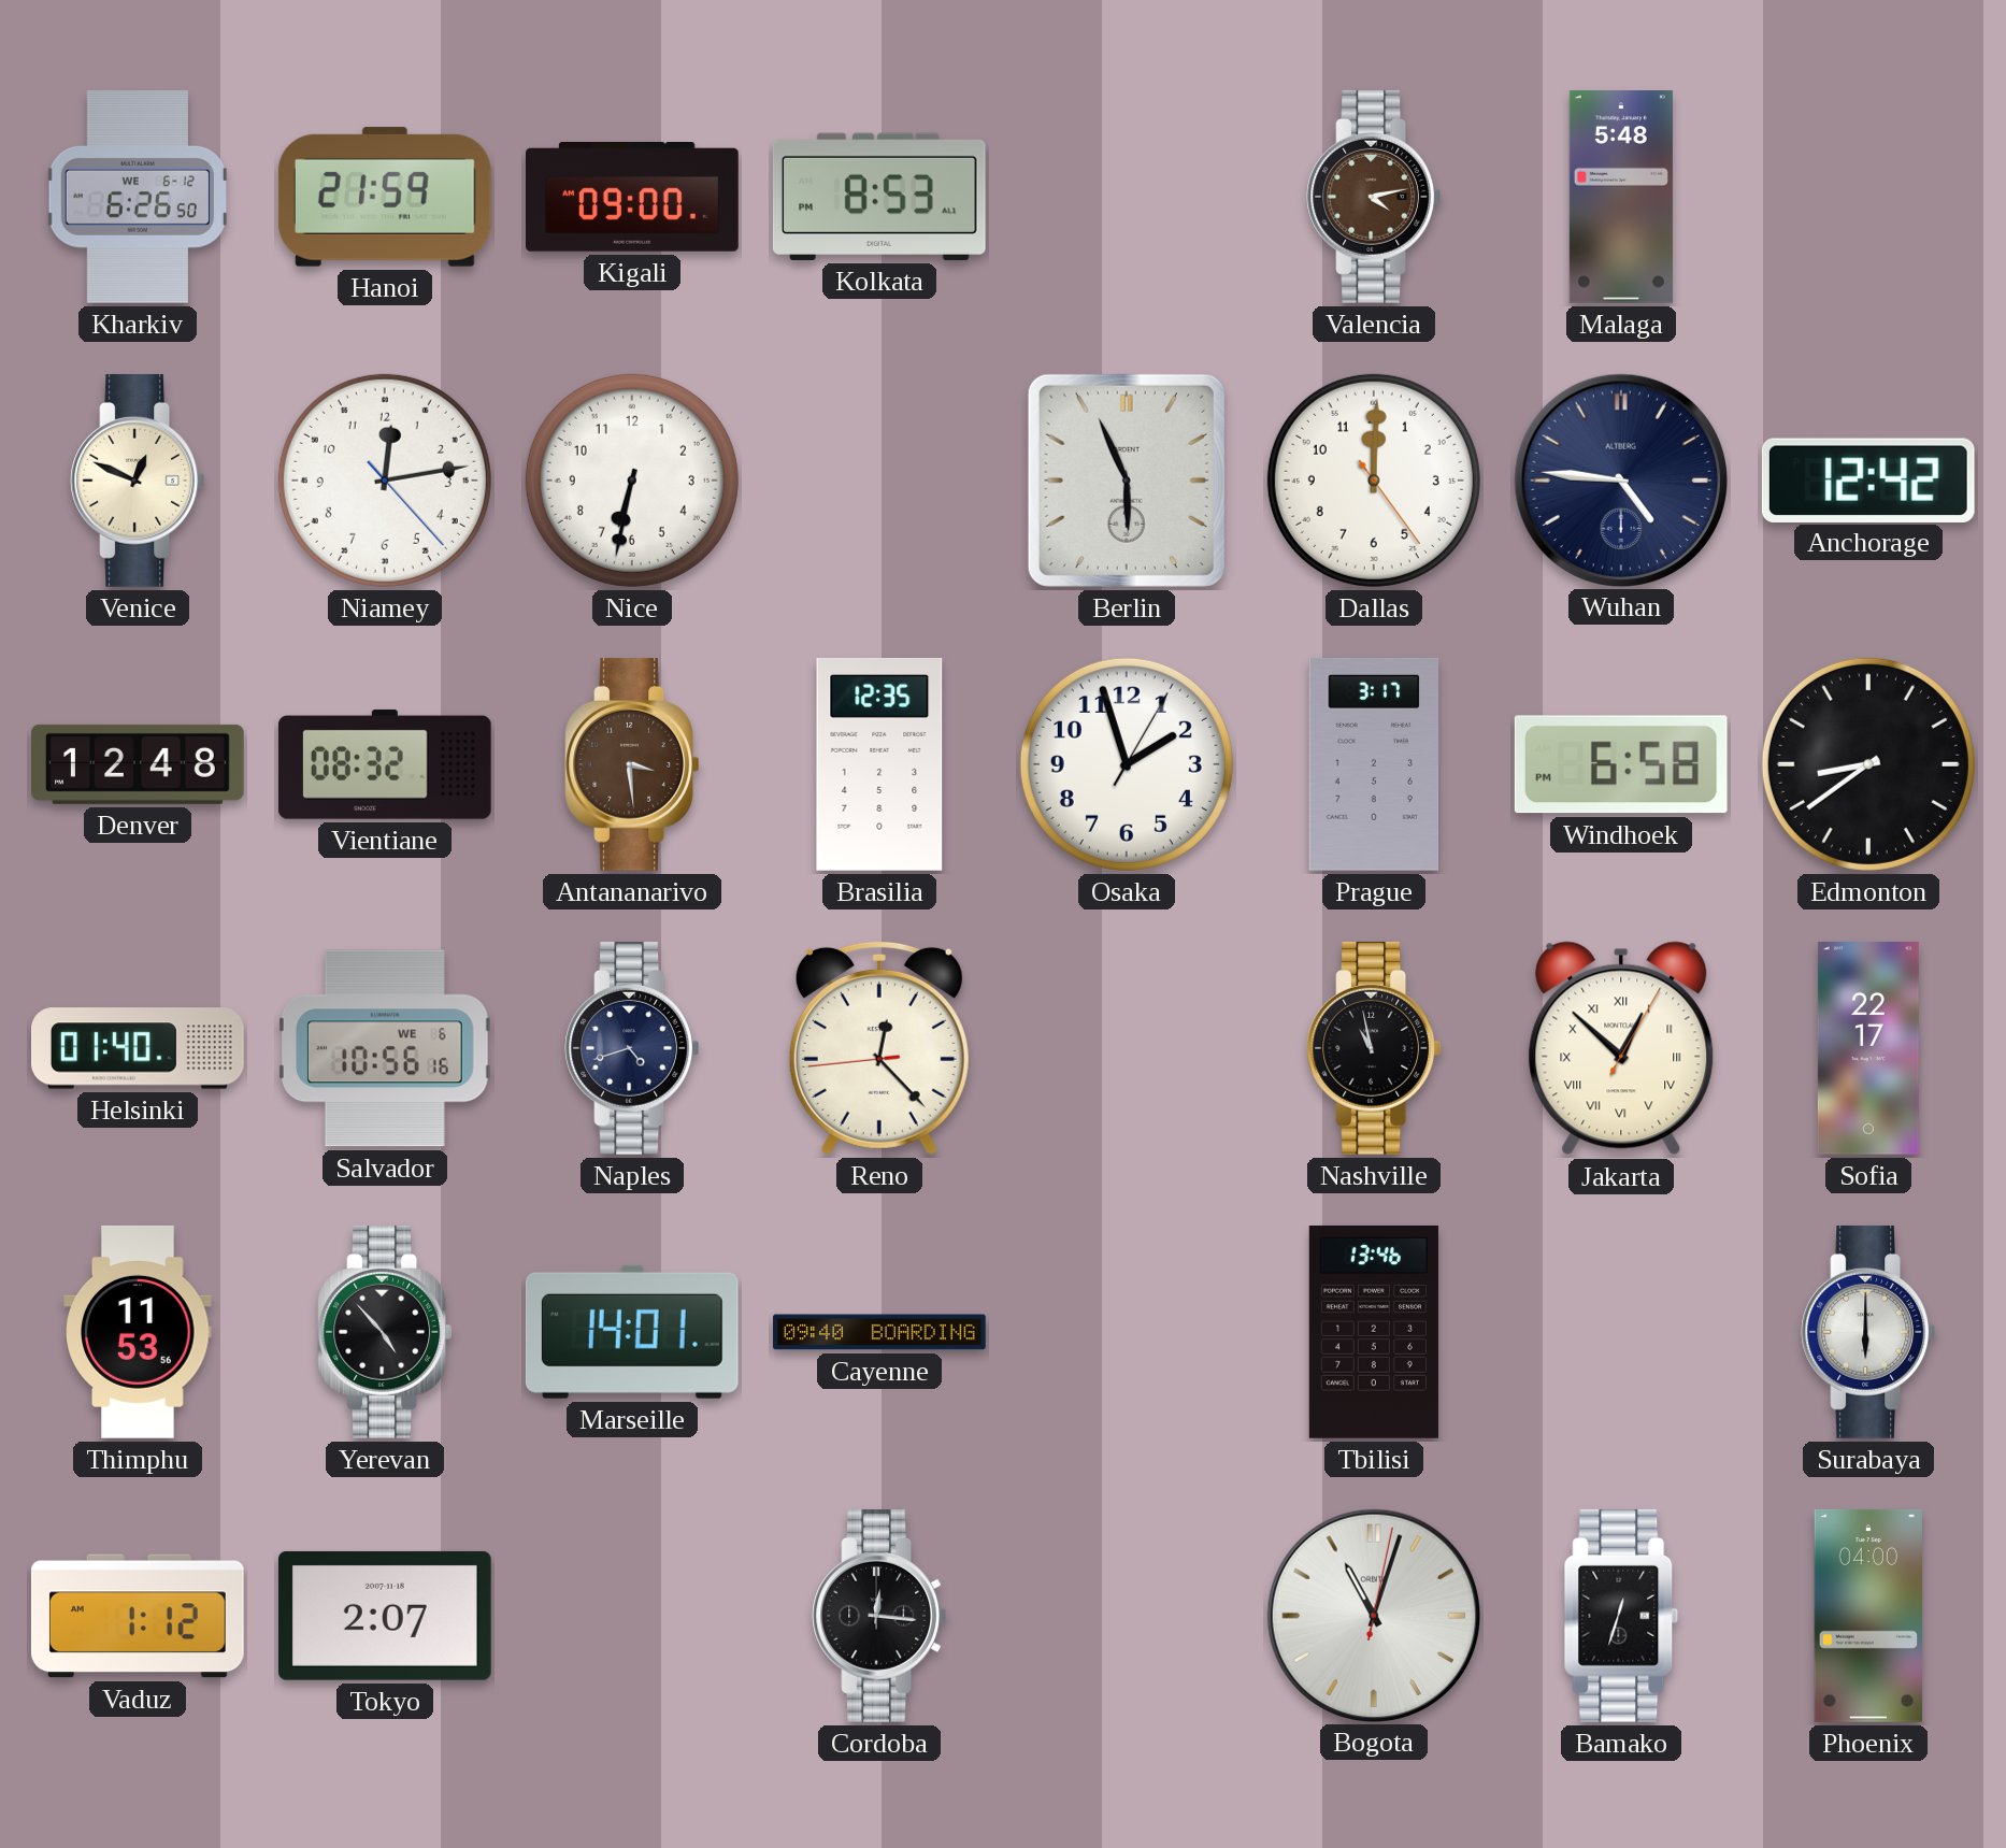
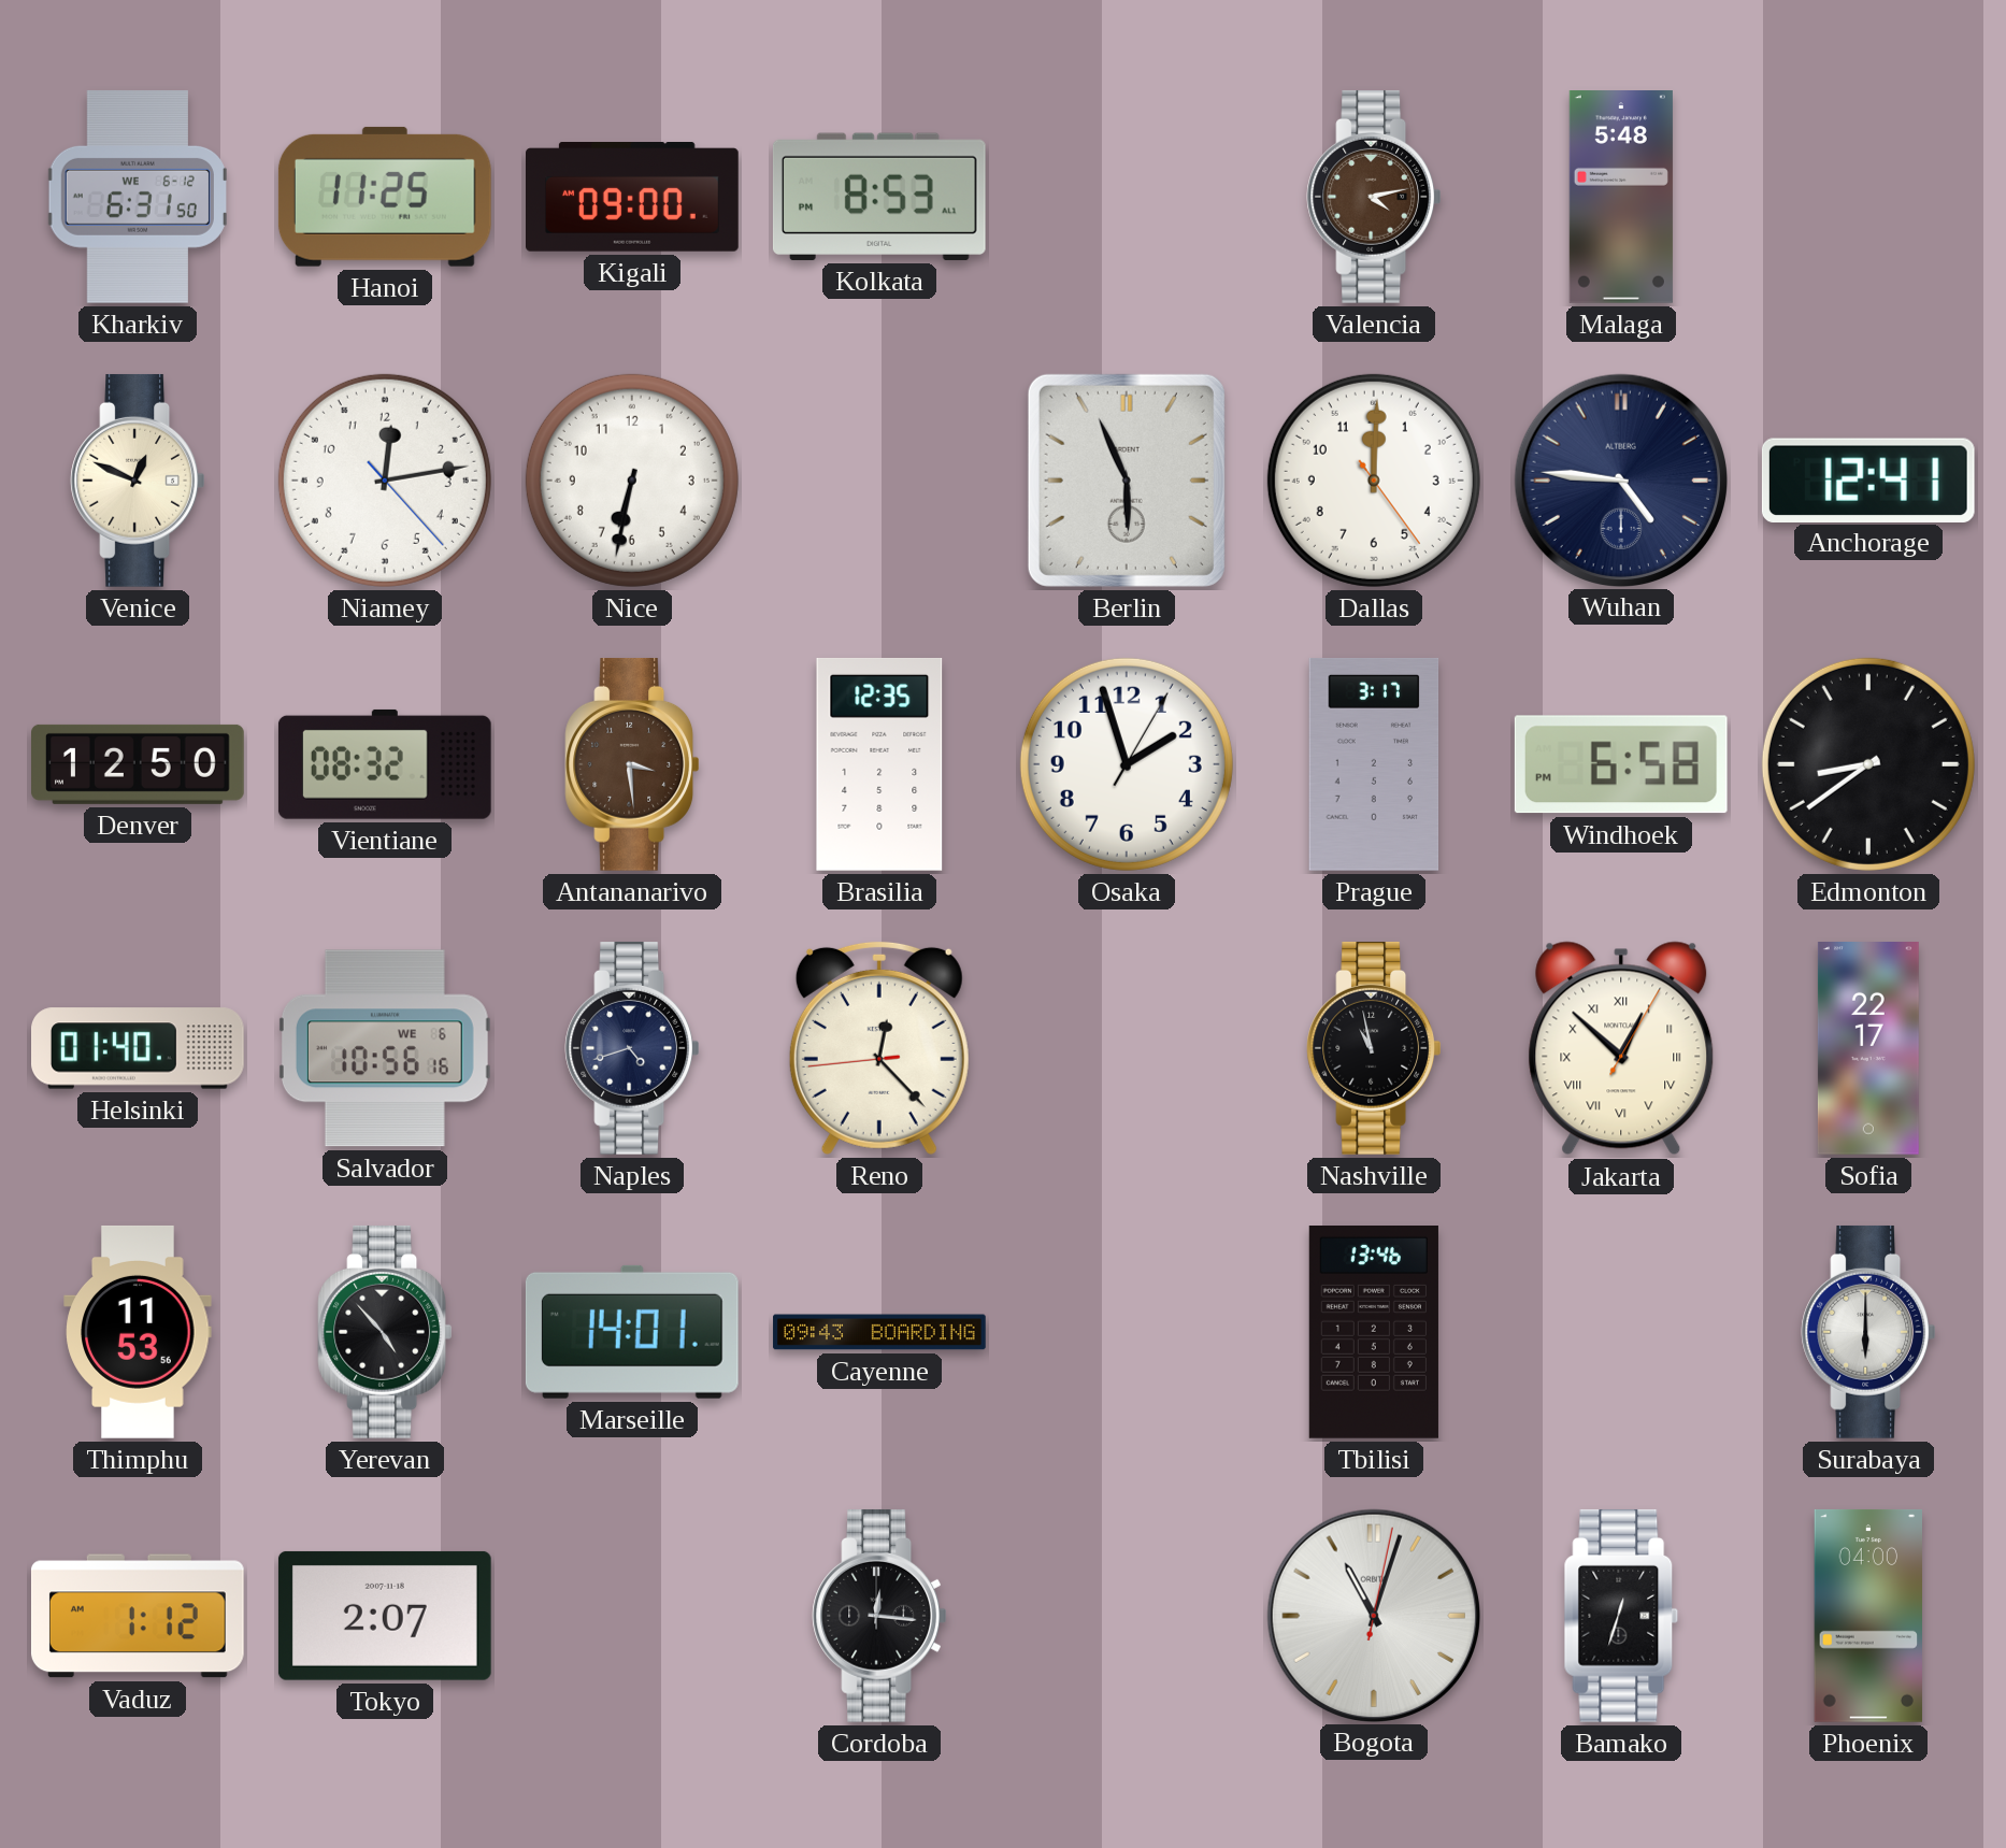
Kharkiv: 6:26 -> 6:31 (138, 197)
Hanoi: 21:59 -> 11:25 (385, 197)
Anchorage: 12:42 -> 12:41 (1868, 479)
Denver: 12:48 -> 12:50 (139, 764)
Cayenne: 09:40 -> 09:43 (879, 1332)
